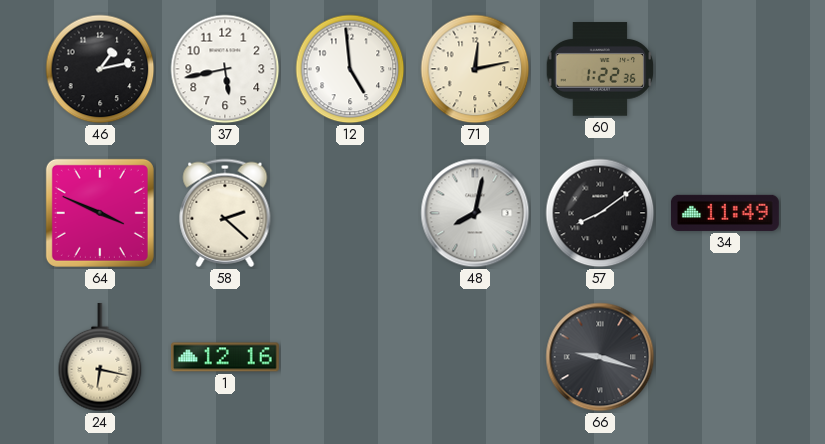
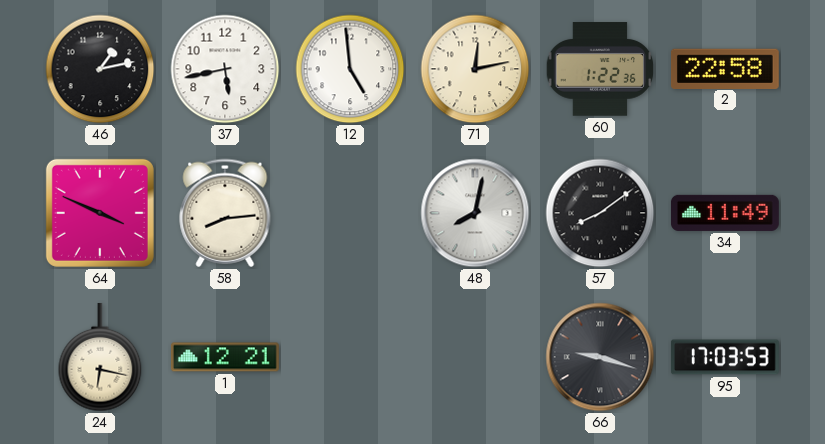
2: none -> 22:58 (725, 68)
58: 2:22 -> 8:14 (225, 213)
1: 12:16 -> 12:21 (225, 357)
95: none -> 17:03 (725, 357)
